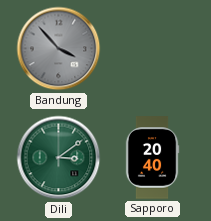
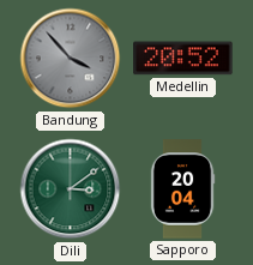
Medellin: none -> 20:52 (183, 59)
Sapporo: 20:40 -> 20:04 (182, 189)
